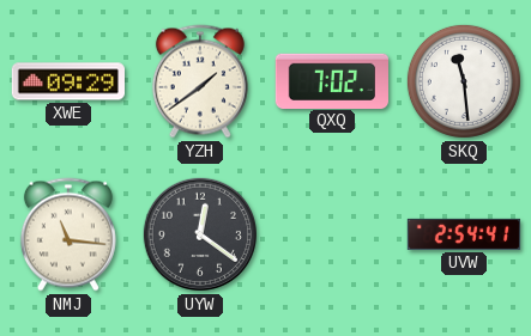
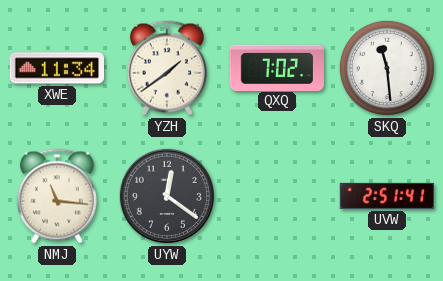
XWE: 09:29 -> 11:34 (56, 68)
UVW: 2:54 -> 2:51 (387, 196)
